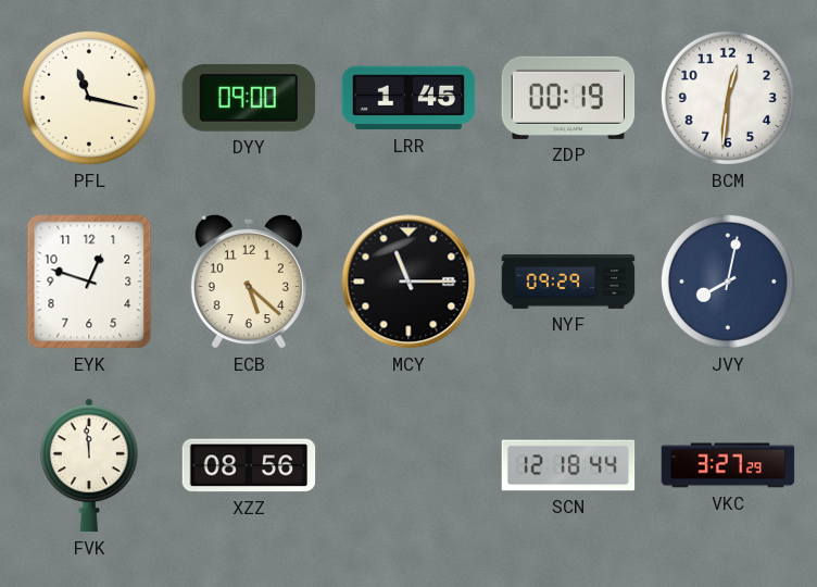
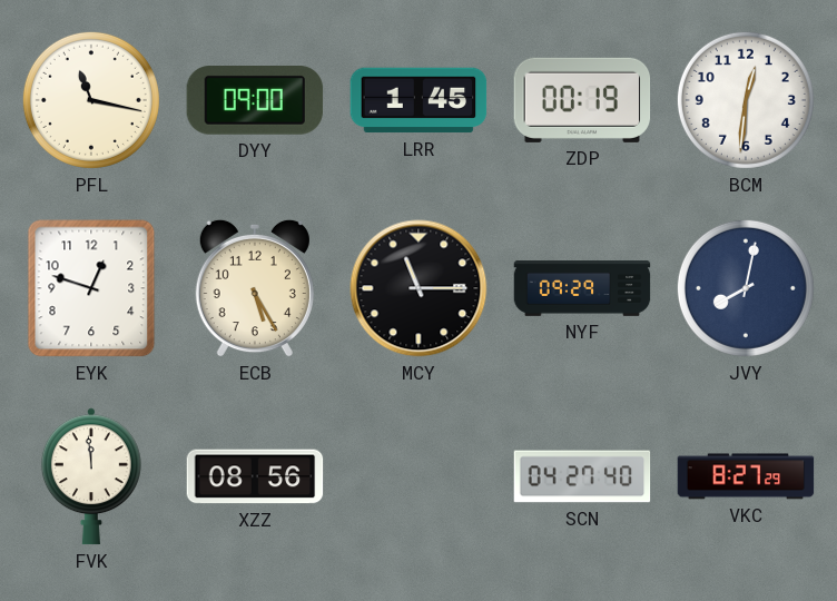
ECB: 5:22 -> 5:25 (255, 288)
SCN: 12:18 -> 04:27 (582, 476)
VKC: 3:27 -> 8:27 (746, 476)
